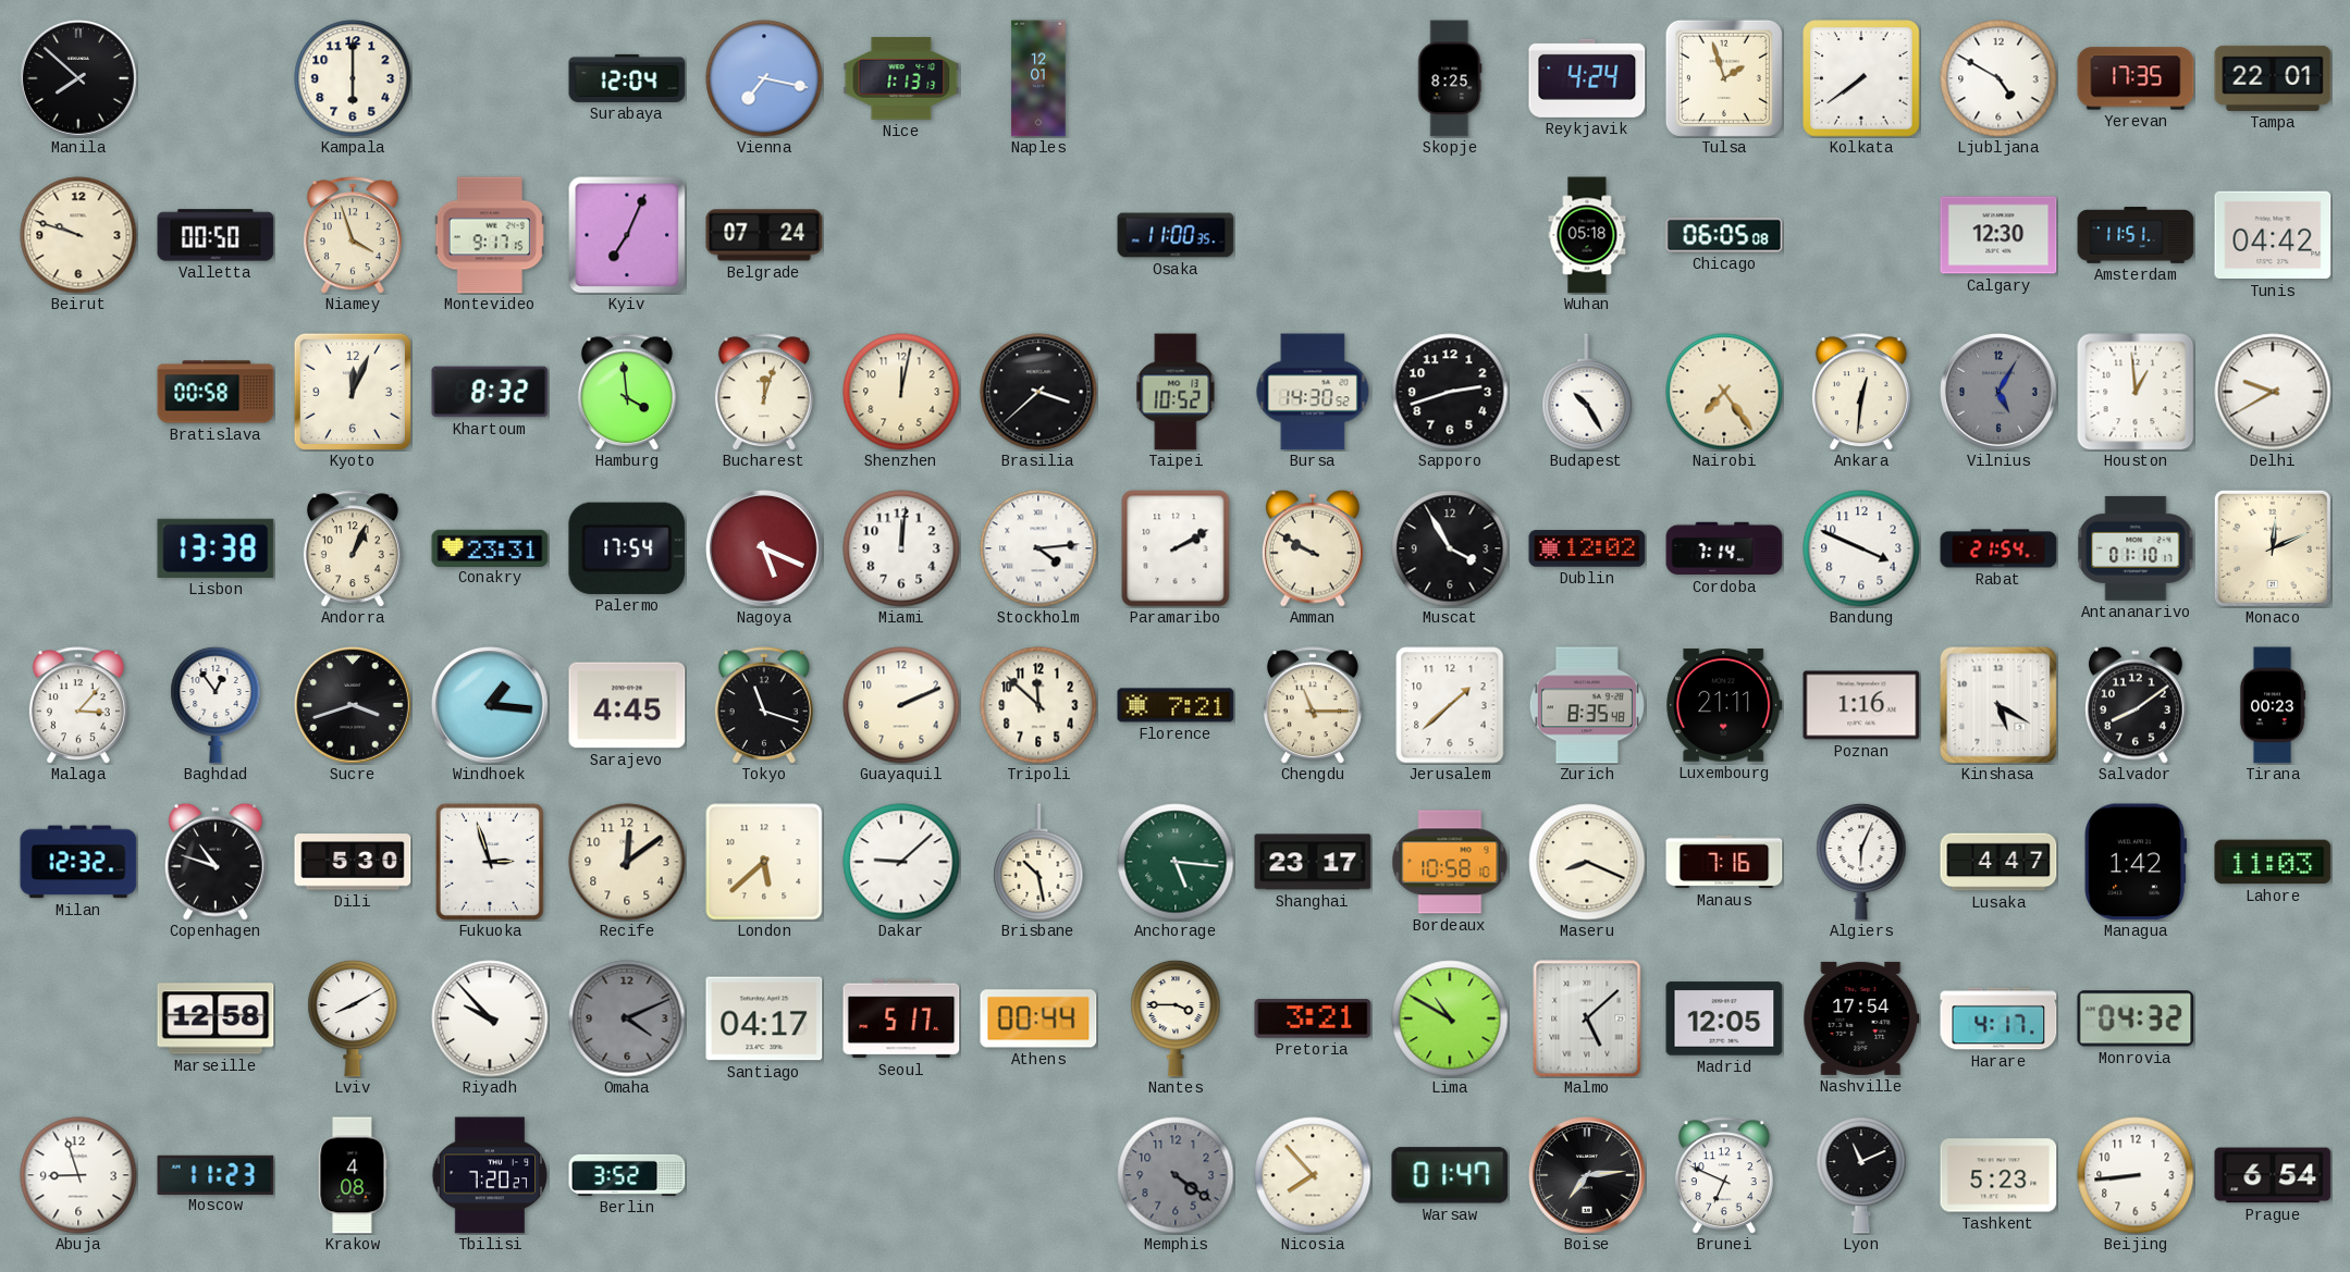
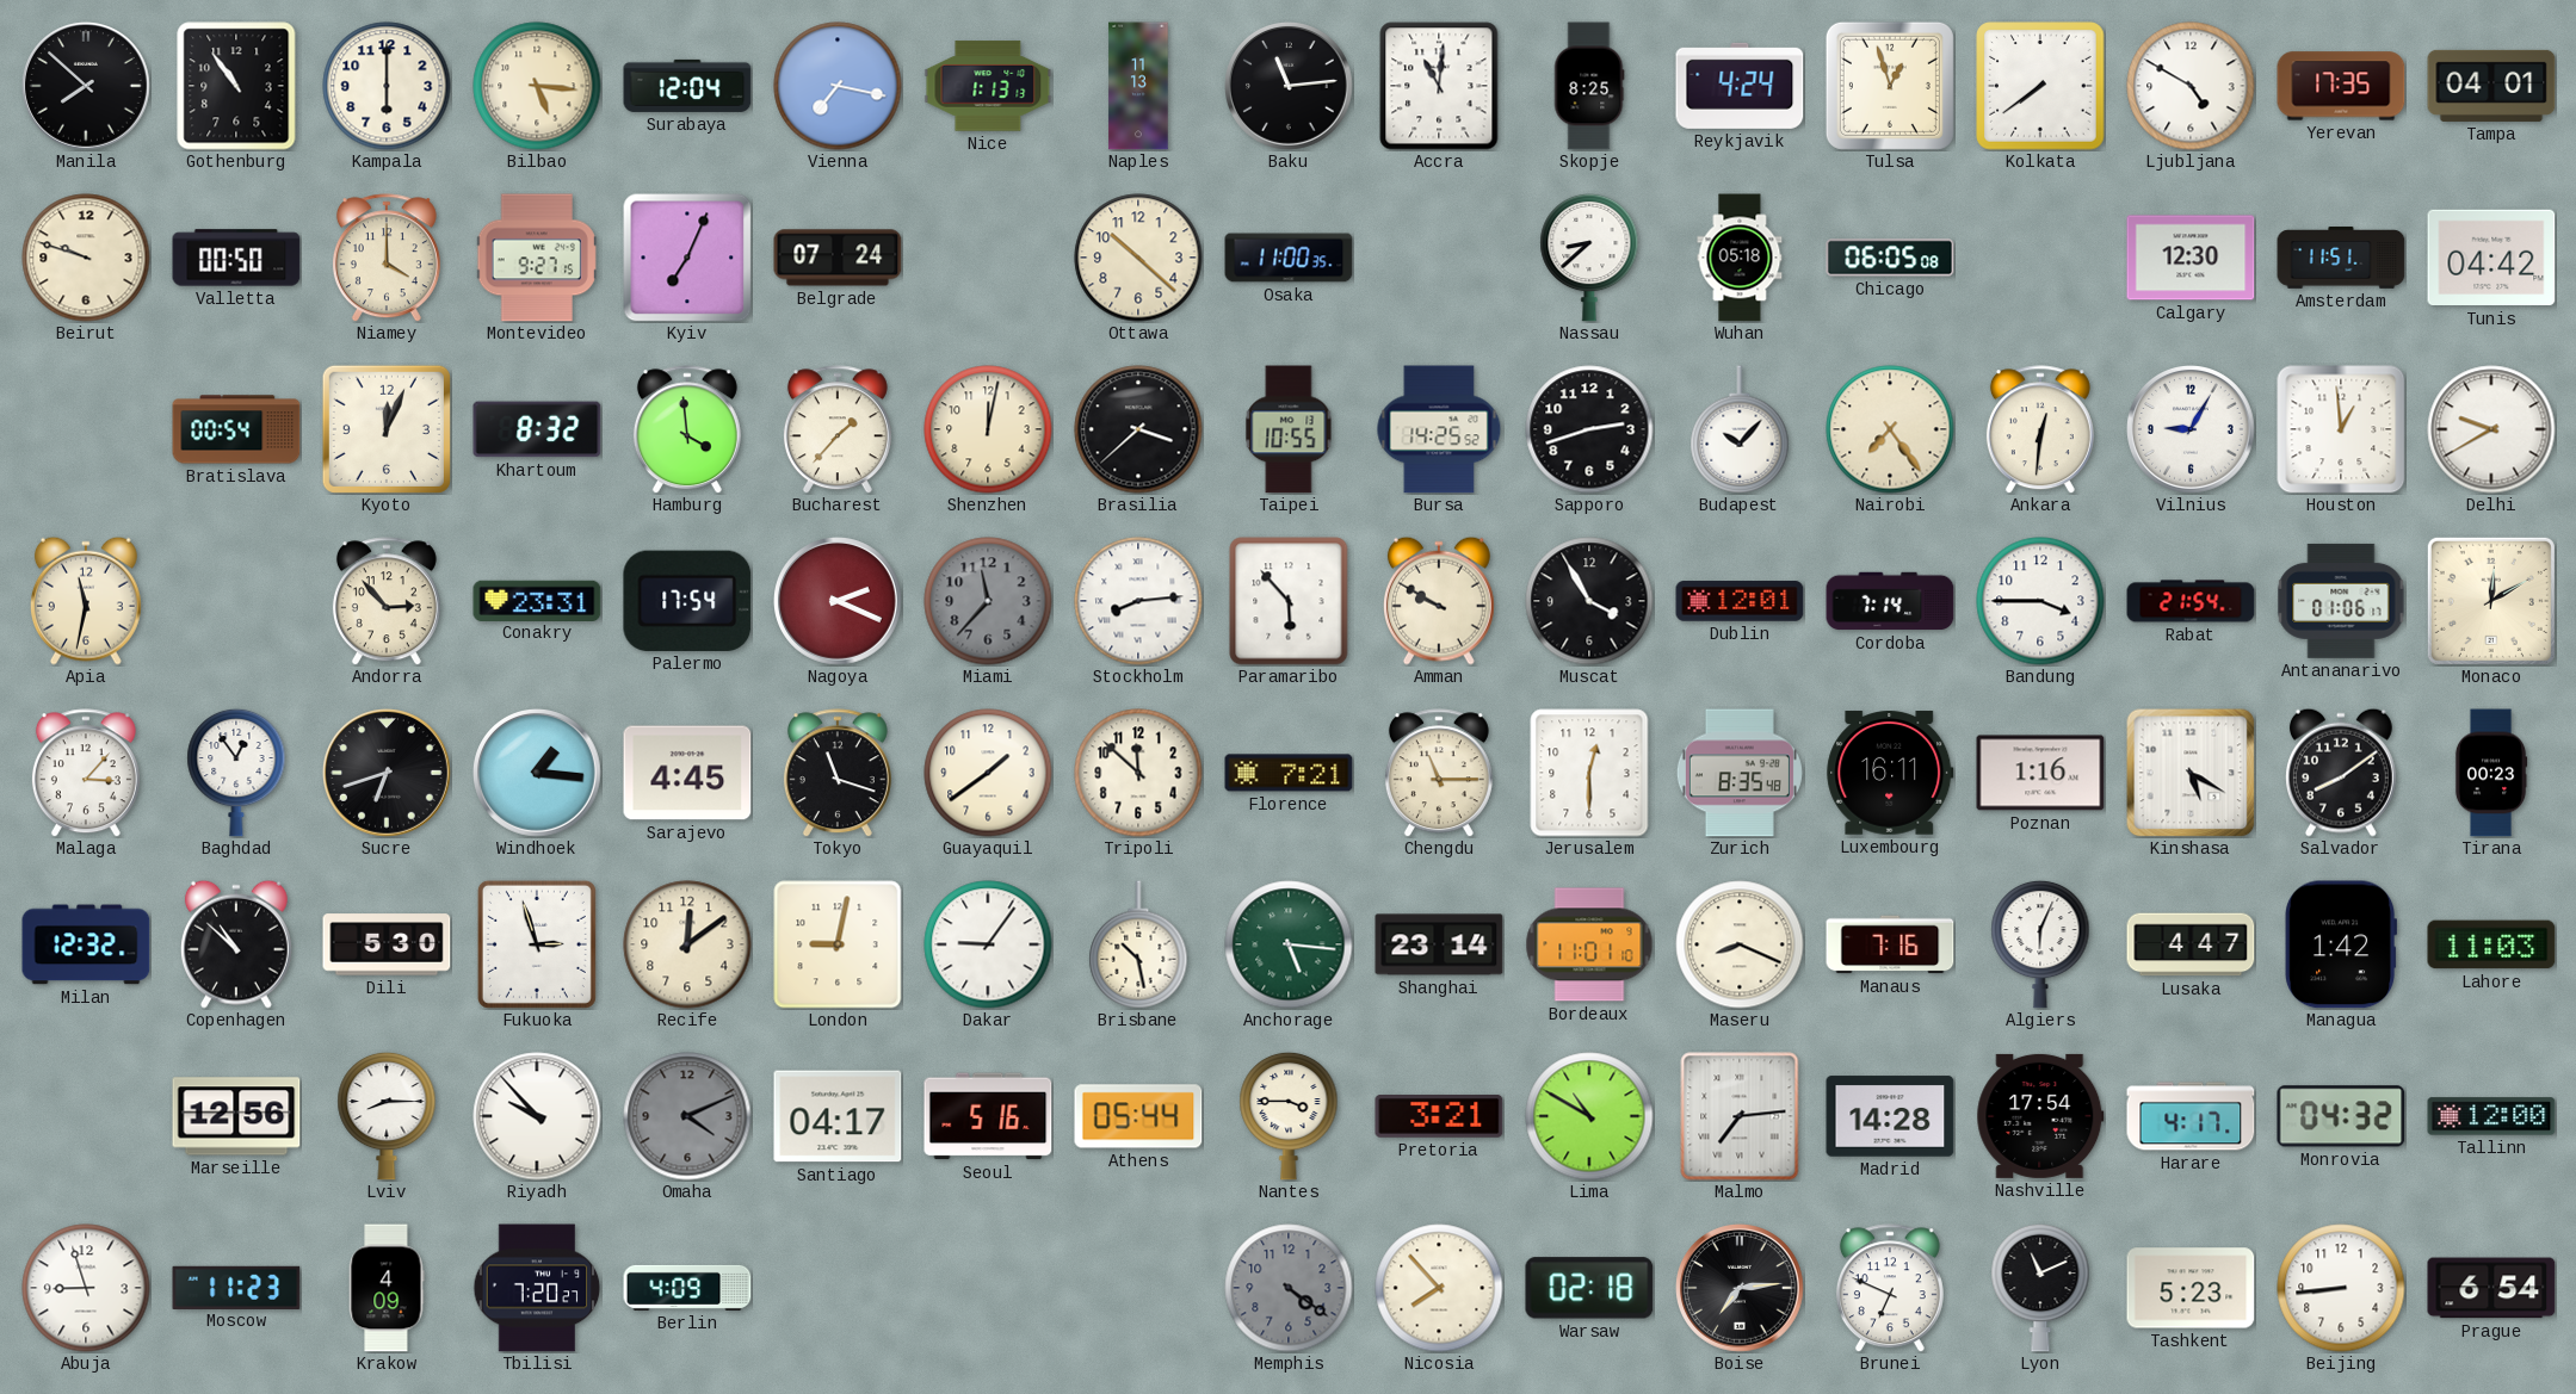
Gothenburg: none -> 10:54 (236, 86)
Bilbao: none -> 5:16 (537, 86)
Naples: 12:01 -> 11:13 (1138, 86)
Baku: none -> 11:14 (1290, 87)
Accra: none -> 11:01 (1439, 86)
Tulsa: 1:57 -> 12:57 (1890, 86)
Tampa: 22:01 -> 04:01 (2491, 86)
Niamey: 3:57 -> 4:00 (387, 258)
Montevideo: 9:17 -> 9:27 (537, 258)
Ottawa: none -> 10:22 (1138, 258)
Nassau: none -> 8:38 (1589, 258)
Bratislava: 00:58 -> 00:54 (236, 429)
Bucharest: 12:03 -> 1:37 (838, 429)
Taipei: 10:52 -> 10:55 (1289, 429)
Bursa: 14:30 -> 14:25 (1439, 429)
Budapest: 10:25 -> 10:07 (1740, 429)
Vilnius: 5:05 -> 9:05 (2192, 430)
Vilnius dial: grey -> white (2192, 430)
Apia: none -> 11:32 (86, 601)
Lisbon: 13:38 -> none (216, 548)
Andorra: 1:04 -> 2:53 (387, 601)
Nagoya: 5:19 -> 2:19 (839, 602)
Miami: 12:01 -> 11:37 (988, 601)
Miami dial: white -> grey (988, 601)
Stockholm: 4:14 -> 8:14 (1138, 601)
Paramaribo: 2:10 -> 5:53 (1289, 601)
Dublin: 12:02 -> 12:01 (1740, 601)
Bandung: 3:49 -> 3:45 (2040, 601)
Antananarivo: 01:10 -> 01:06 (2341, 601)
Monaco: 12:11 -> 12:10 (2491, 601)
Sucre: 3:42 -> 6:42 (388, 774)
Guayaquil: 2:11 -> 1:39 (988, 773)
Jerusalem: 1:38 -> 12:30 (1589, 773)
Luxembourg: 21:11 -> 16:11 (1890, 773)
Copenhagen: 10:48 -> 10:52 (236, 944)
London: 5:38 -> 9:02 (838, 944)
Dakar: 9:08 -> 9:06 (988, 944)
Shanghai: 23:17 -> 23:14 (1439, 944)
Bordeaux: 10:58 -> 11:01 (1589, 944)
Marseille: 12:58 -> 12:56 (236, 1116)
Lviv: 8:10 -> 8:15 (387, 1116)
Seoul: 5:17 -> 5:16 (988, 1116)
Athens: 00:44 -> 05:44 (1138, 1116)
Malmo: 5:08 -> 7:14 (1740, 1116)
Madrid: 12:05 -> 14:28 (1890, 1116)
Tallinn: none -> 12:00 (2491, 1116)
Krakow: 4:08 -> 4:09 (387, 1288)
Berlin: 3:52 -> 4:09 (687, 1288)
Warsaw: 01:47 -> 02:18 (1589, 1288)
